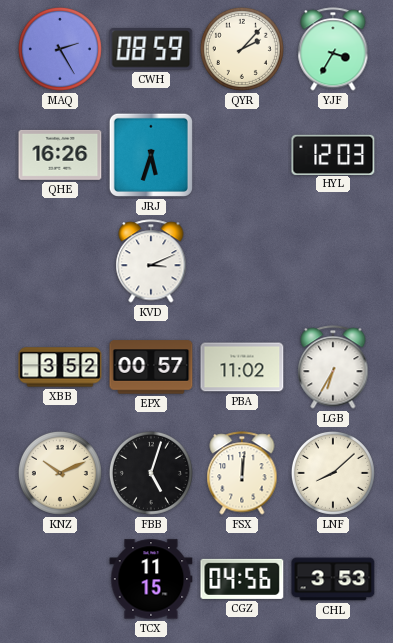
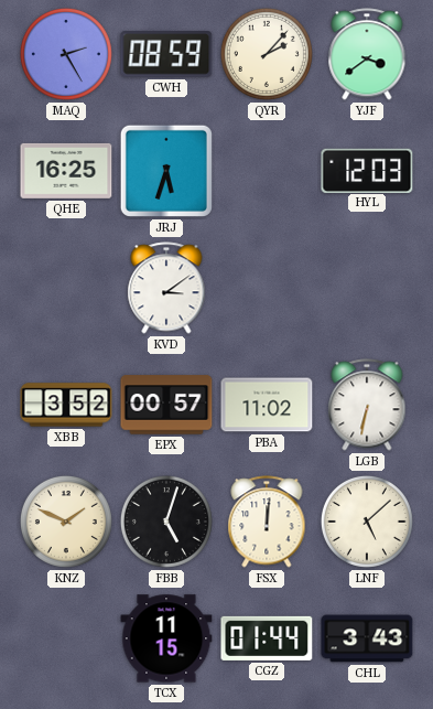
YJF: 3:35 -> 3:39 (367, 54)
QHE: 16:26 -> 16:25 (66, 171)
KVD: 3:11 -> 3:09 (166, 288)
LGB: 6:35 -> 6:32 (367, 405)
KNZ: 10:11 -> 1:49 (66, 522)
LNF: 8:08 -> 5:08 (367, 522)
CGZ: 04:56 -> 01:44 (267, 638)
CHL: 3:53 -> 3:43 (367, 638)
